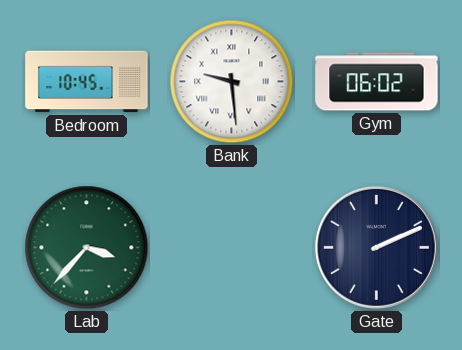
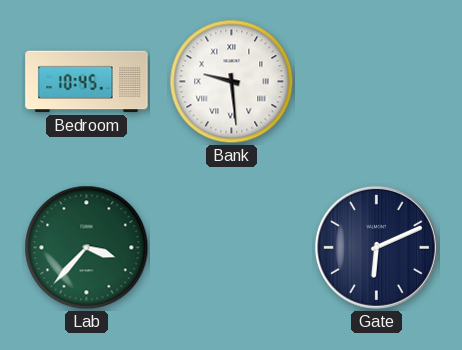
Gym: 06:02 -> none (377, 82)
Gate: 2:11 -> 6:11 (376, 247)
